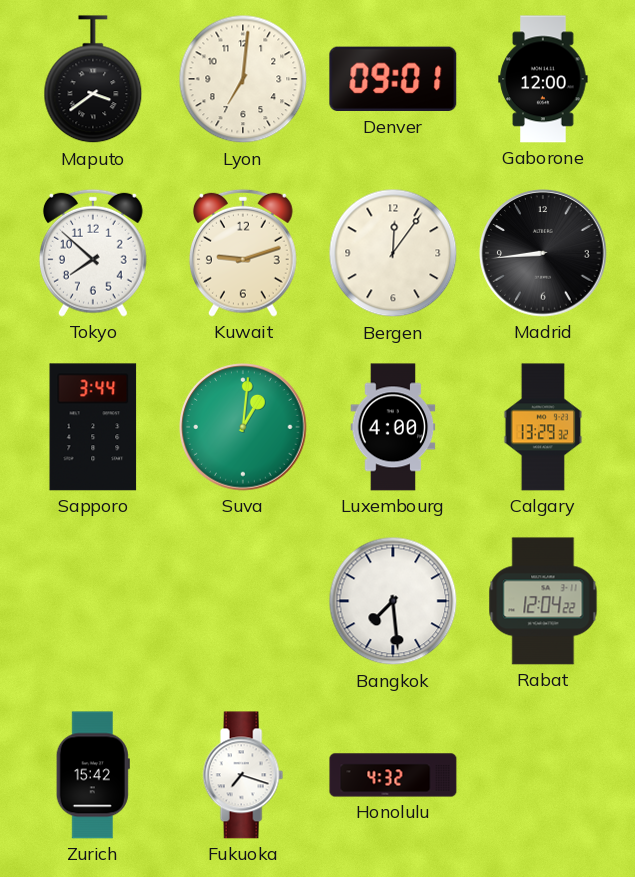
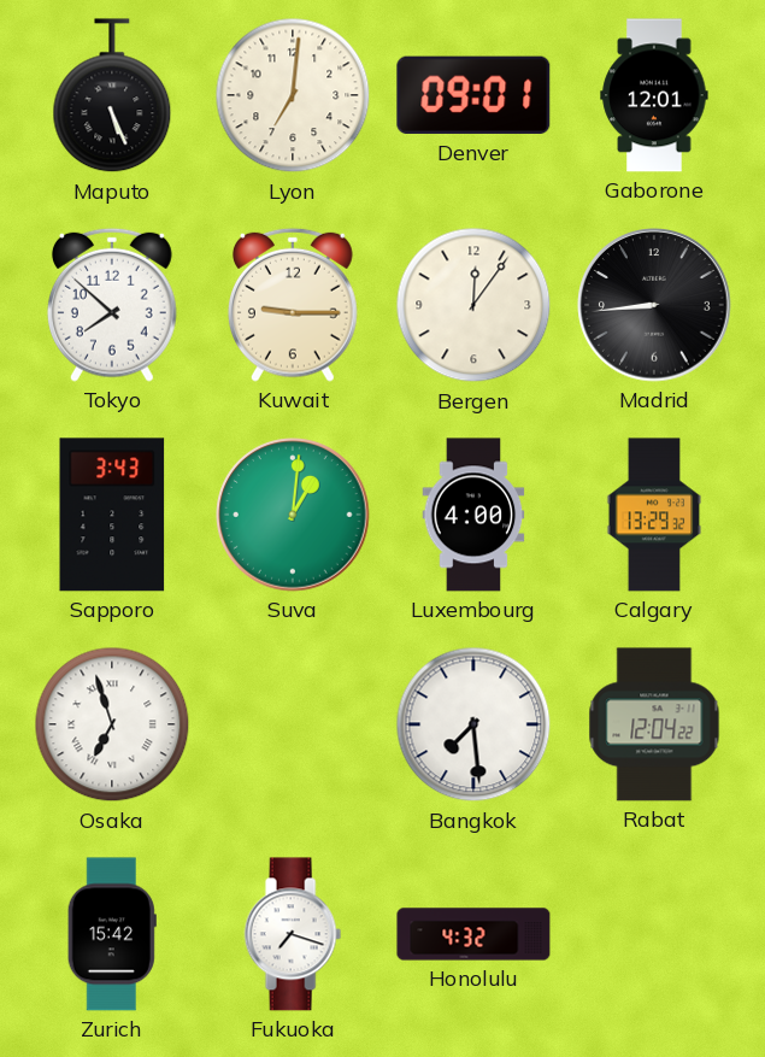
Maputo: 3:39 -> 5:26 (112, 96)
Gaborone: 12:00 -> 12:01 (654, 95)
Kuwait: 9:12 -> 9:15 (293, 305)
Sapporo: 3:44 -> 3:43 (112, 515)
Osaka: none -> 6:57 (112, 724)
